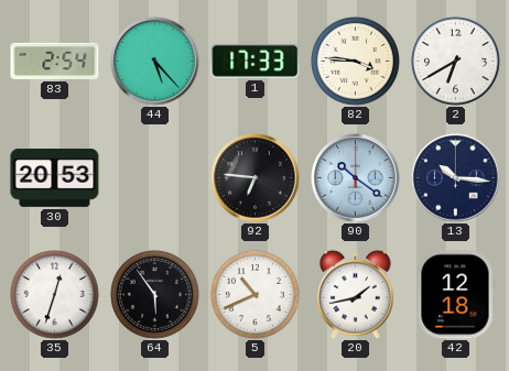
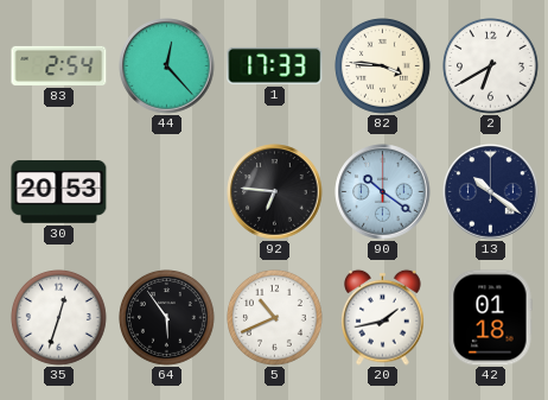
44: 5:23 -> 12:23 (167, 66)
13: 10:16 -> 10:21 (491, 192)
42: 12:18 -> 01:18 (490, 318)
